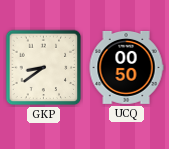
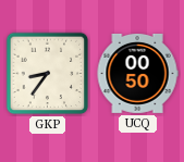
GKP: 8:39 -> 8:36 (48, 74)
